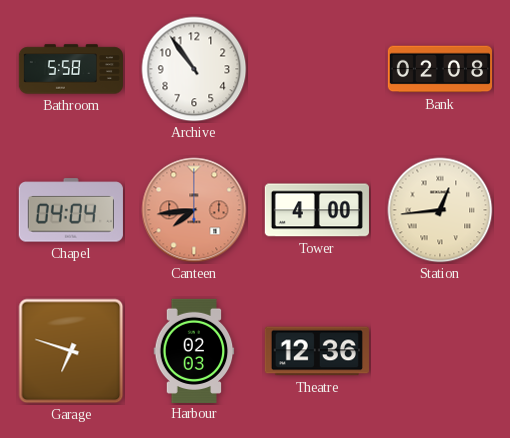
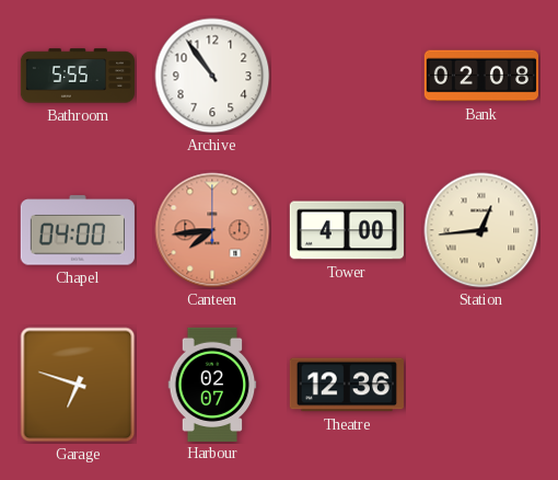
Bathroom: 5:58 -> 5:55 (77, 76)
Chapel: 04:04 -> 04:00 (78, 230)
Harbour: 02:03 -> 02:07 (212, 384)
